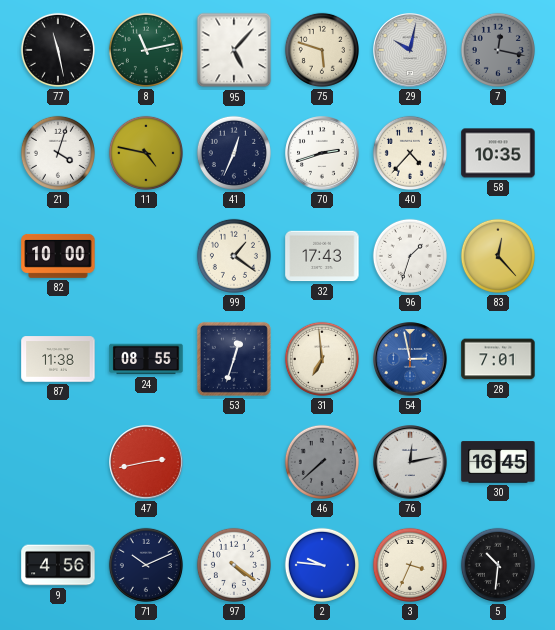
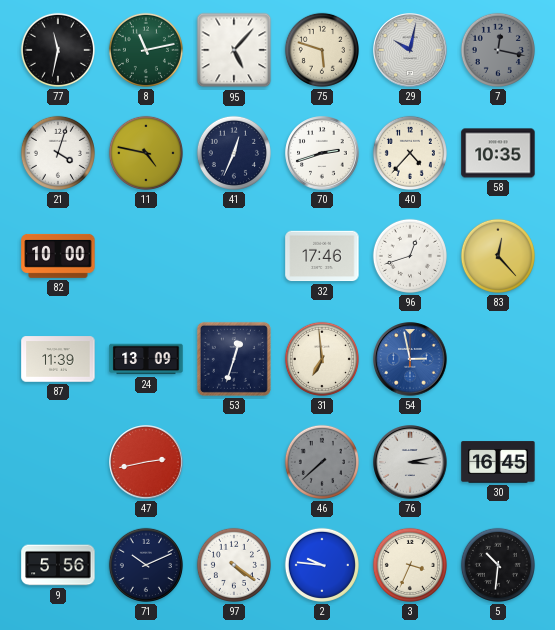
77: 11:28 -> 11:32 (58, 50)
99: 1:21 -> none (234, 256)
32: 17:43 -> 17:46 (322, 256)
96: 1:33 -> 12:42 (410, 256)
87: 11:38 -> 11:39 (58, 359)
24: 08:55 -> 13:09 (146, 359)
28: 7:01 -> none (498, 359)
76: 12:13 -> 3:13 (410, 462)
9: 4:56 -> 5:56 (58, 565)
